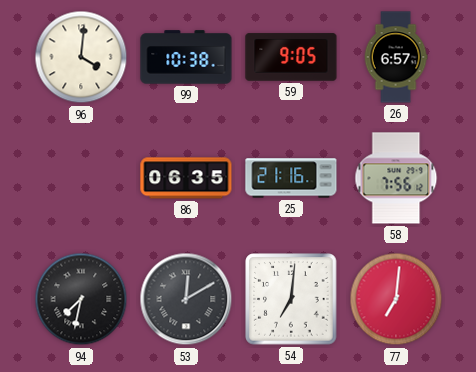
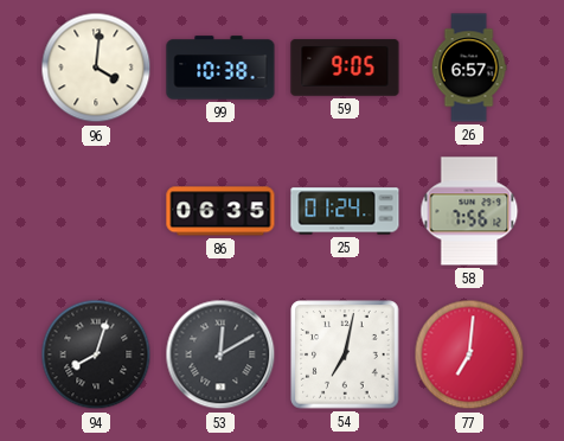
25: 21:16 -> 01:24 (345, 211)
94: 7:32 -> 8:03 (96, 354)
54: 7:01 -> 7:02 (345, 354)
